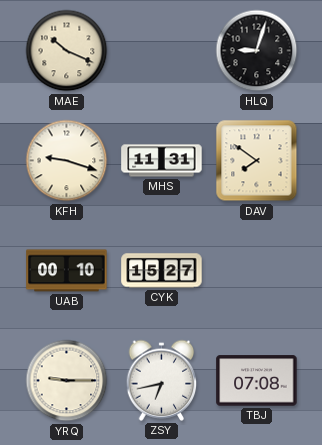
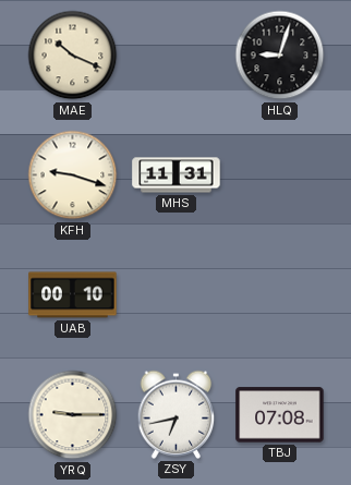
DAV: 7:51 -> none (257, 161)
CYK: 15:27 -> none (162, 271)
